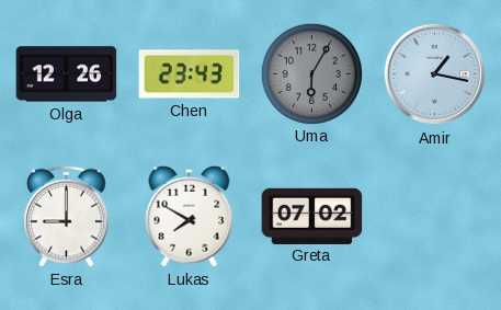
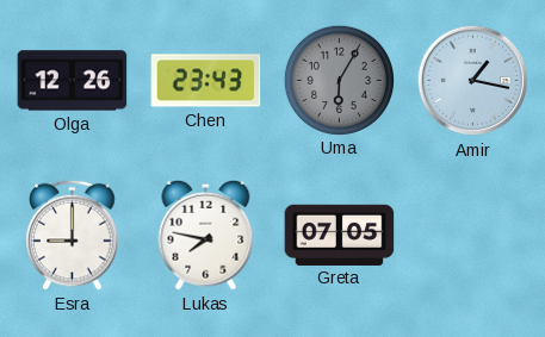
Lukas: 7:50 -> 7:47 (206, 235)
Greta: 07:02 -> 07:05 (340, 235)
